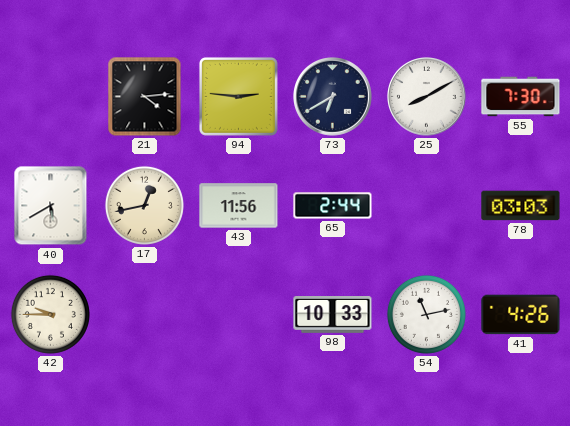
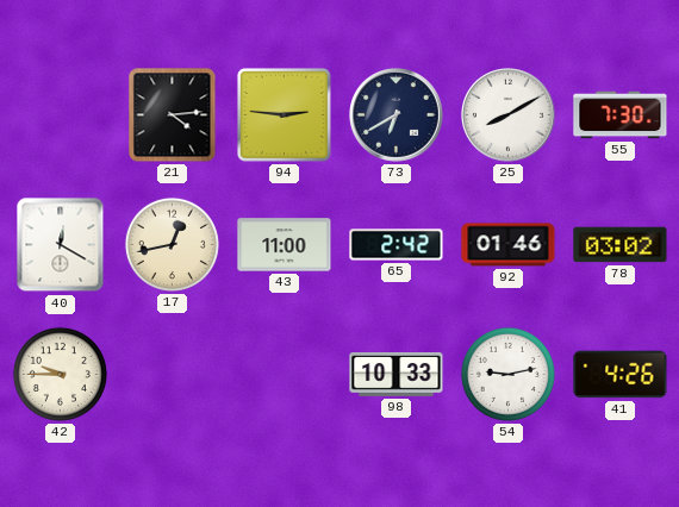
40: 5:40 -> 12:20 (61, 245)
43: 11:56 -> 11:00 (285, 245)
65: 2:44 -> 2:42 (397, 245)
92: none -> 01:46 (509, 245)
78: 03:03 -> 03:02 (621, 245)
54: 11:13 -> 9:13 (507, 374)
